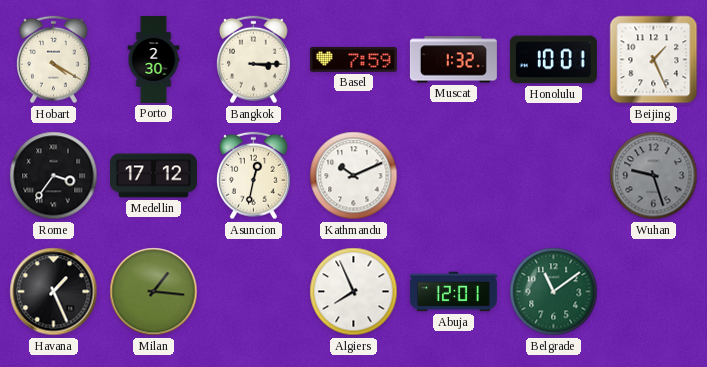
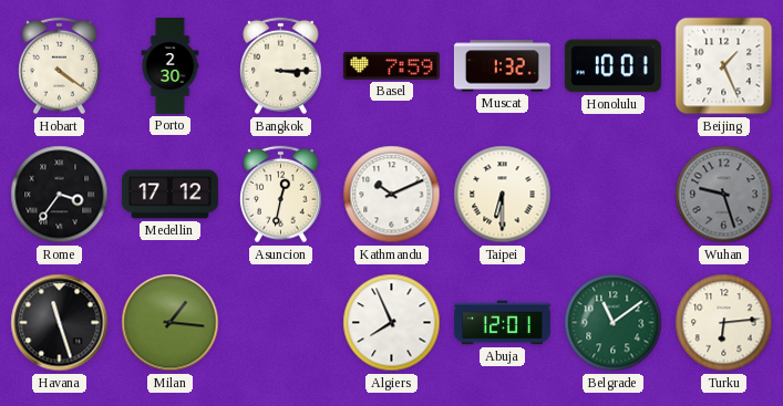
Hobart: 4:20 -> 4:21 (60, 66)
Taipei: none -> 6:30 (503, 195)
Havana: 1:26 -> 11:27 (60, 323)
Turku: none -> 6:14 (724, 323)
